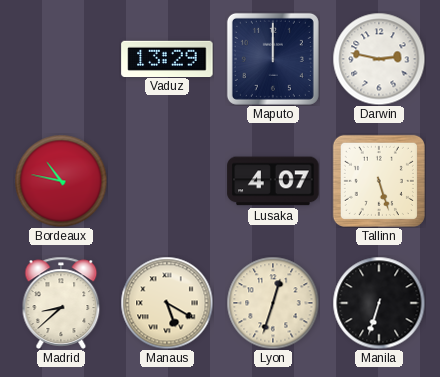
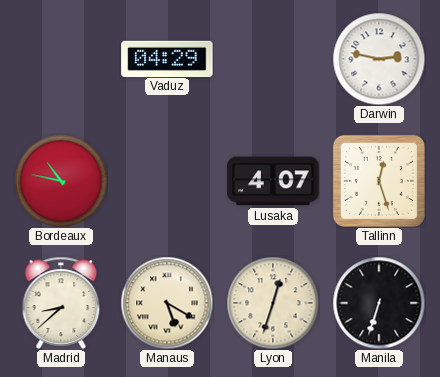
Vaduz: 13:29 -> 04:29 (167, 58)
Maputo: 12:00 -> none (273, 59)
Tallinn: 5:27 -> 12:27 (379, 181)
